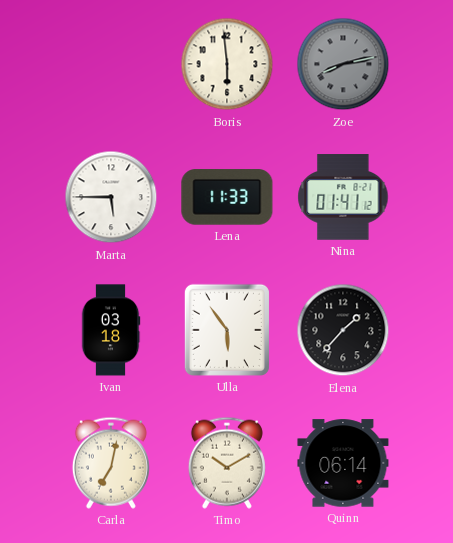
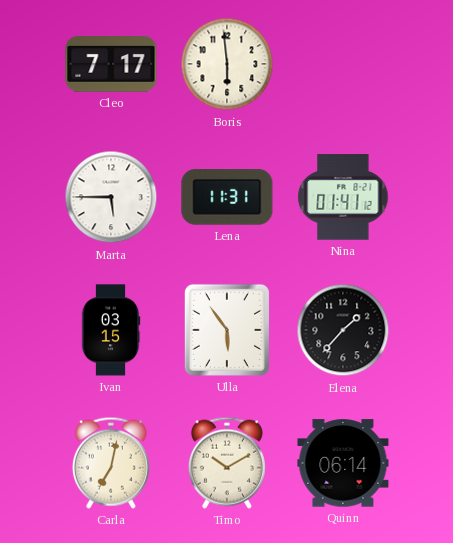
Cleo: none -> 7:17 (111, 65)
Zoe: 8:13 -> none (343, 64)
Lena: 11:33 -> 11:31 (227, 197)
Ivan: 03:18 -> 03:15 (111, 330)
